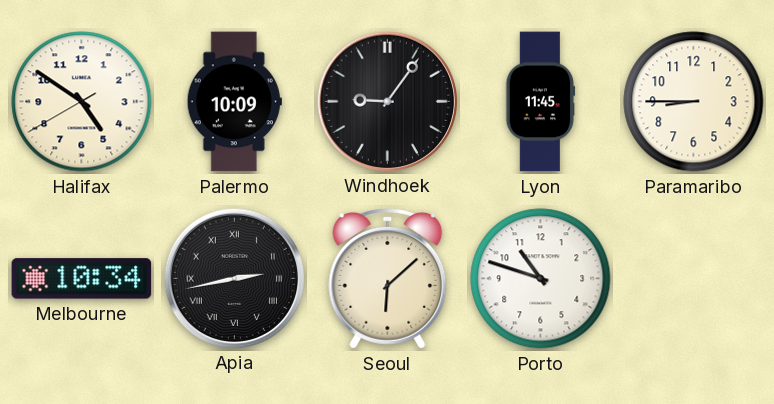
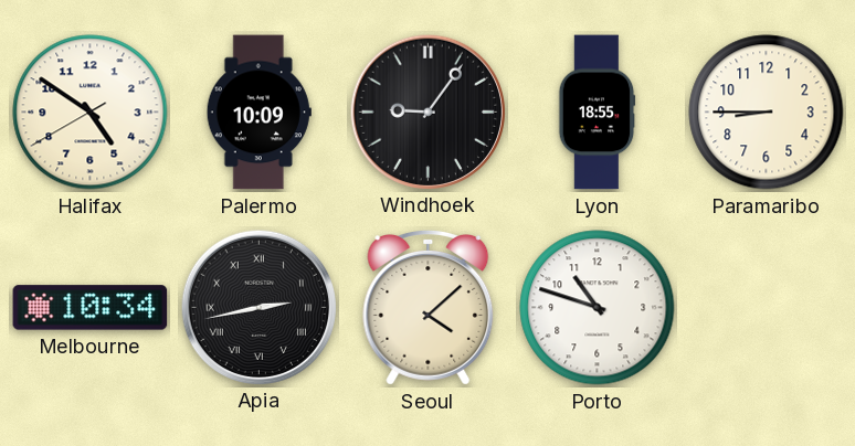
Lyon: 11:45 -> 18:55 (598, 113)
Seoul: 6:08 -> 4:08 (429, 307)
